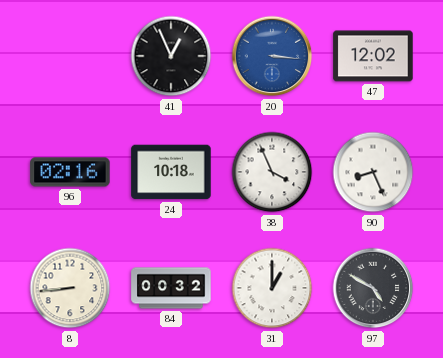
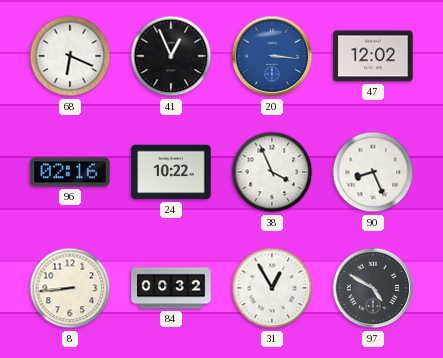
68: none -> 6:19 (70, 56)
24: 10:18 -> 10:22 (171, 172)
31: 1:00 -> 12:55 (272, 288)
